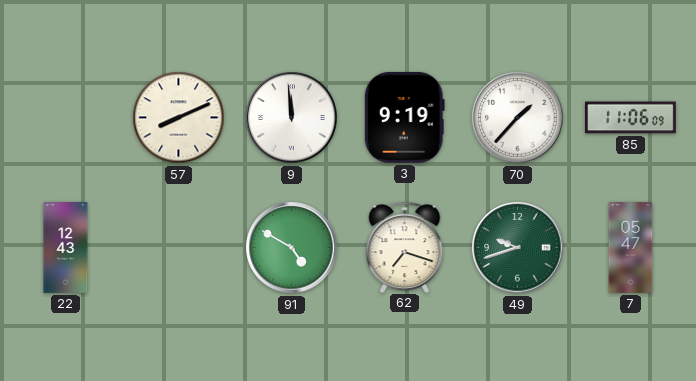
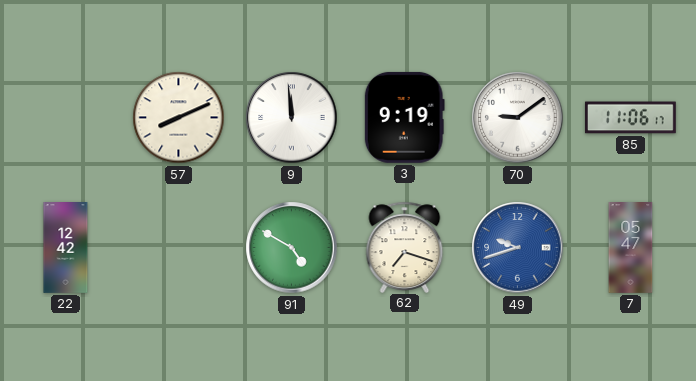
70: 1:37 -> 9:09 (518, 118)
85: 11:06:09 -> 11:06:17 (630, 118)
22: 12:43 -> 12:42 (66, 248)
49 dial: green -> blue (518, 248)
